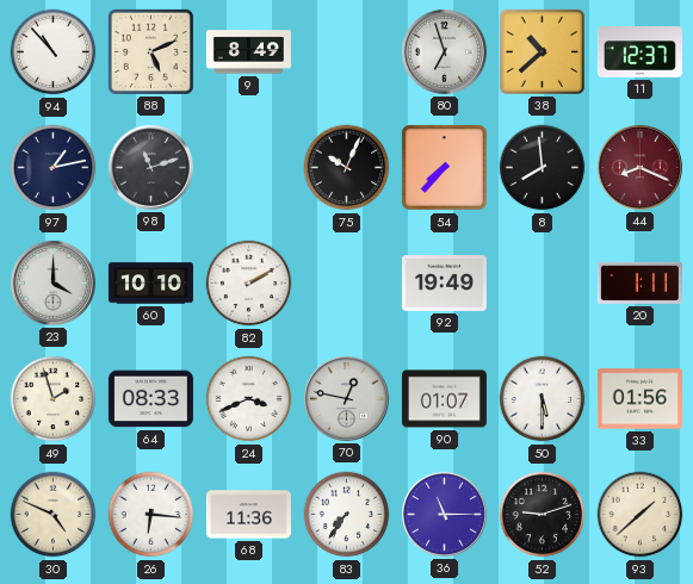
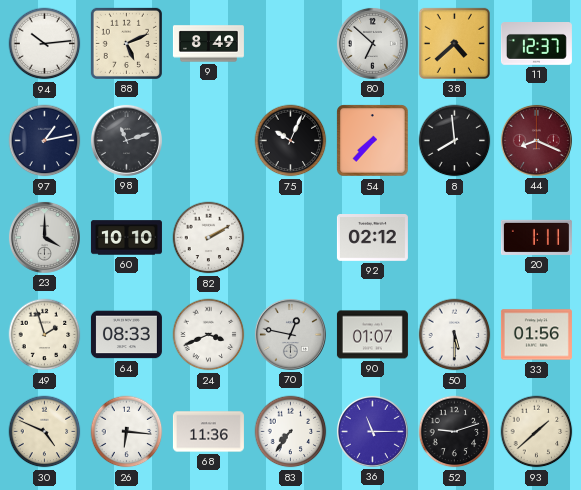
94: 10:53 -> 10:14 (45, 44)
80: 6:57 -> 6:52 (372, 43)
38: 10:38 -> 4:38 (454, 43)
92: 19:49 -> 02:12 (372, 238)
